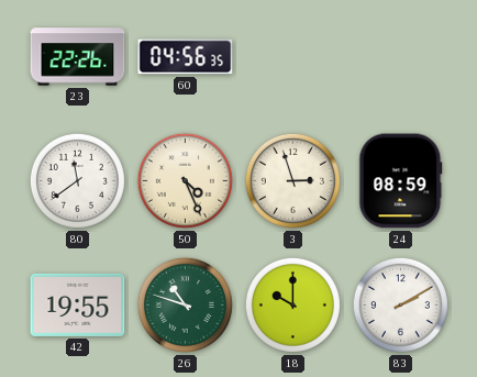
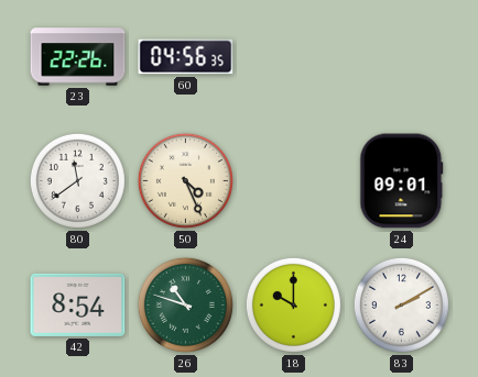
3: 2:57 -> none (292, 180)
24: 08:59 -> 09:01 (402, 181)
42: 19:55 -> 8:54 (78, 304)
